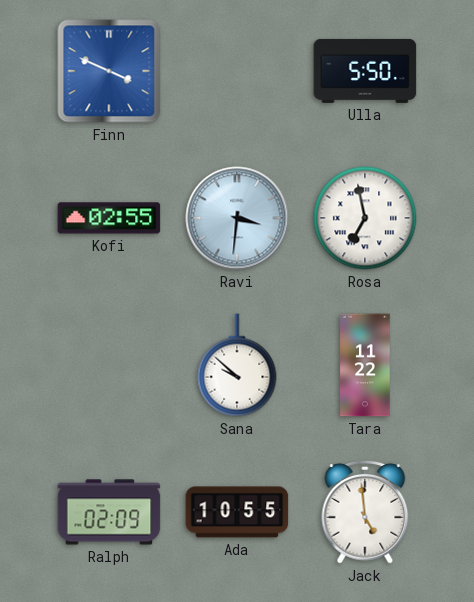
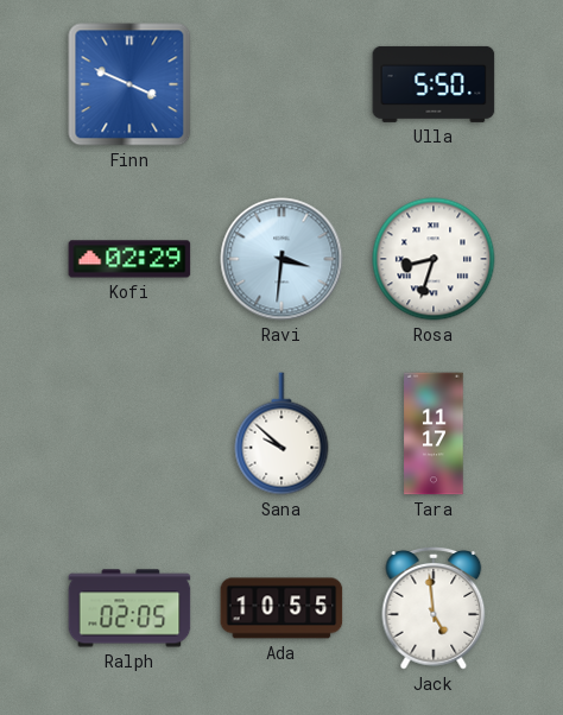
Kofi: 02:55 -> 02:29 (129, 259)
Rosa: 6:58 -> 8:33 (434, 259)
Tara: 11:22 -> 11:17 (434, 434)
Ralph: 02:09 -> 02:05 (129, 608)
